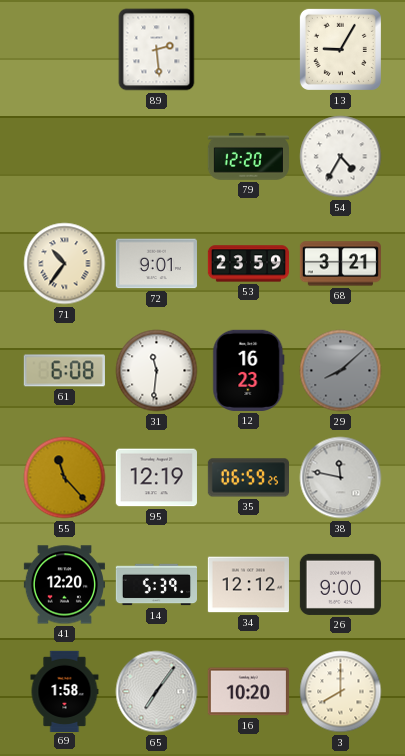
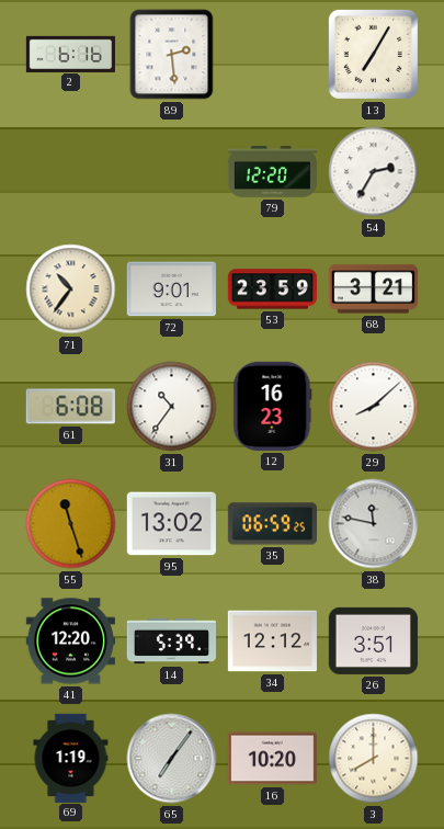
2: none -> 6:16 (70, 54)
13: 9:05 -> 7:05 (373, 54)
54: 4:35 -> 2:35 (374, 172)
31: 11:31 -> 10:36 (172, 407)
29 dial: grey -> white (374, 407)
55: 11:23 -> 11:27 (71, 524)
95: 12:19 -> 13:02 (171, 524)
26: 9:00 -> 3:51 (373, 640)
69: 1:58 -> 1:19 (71, 758)
